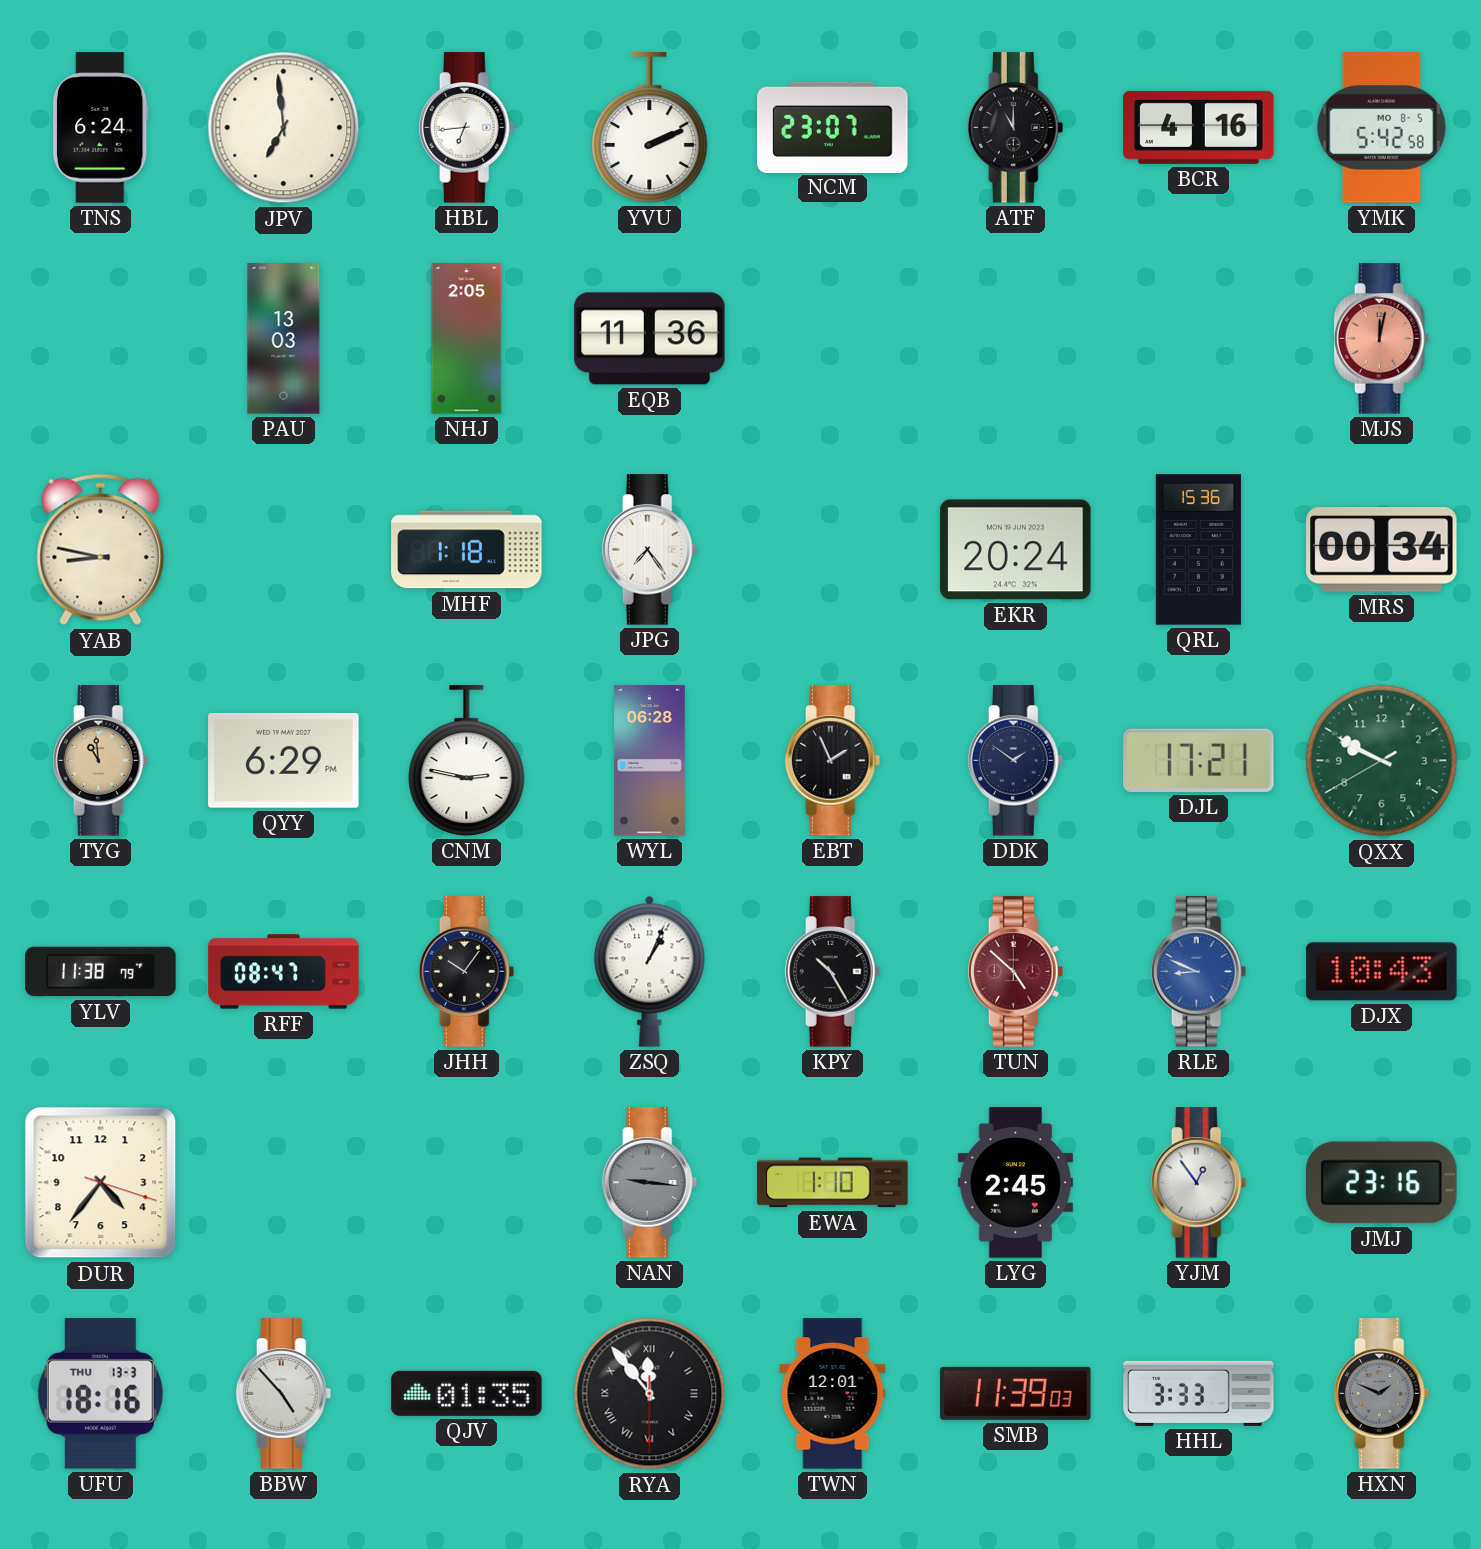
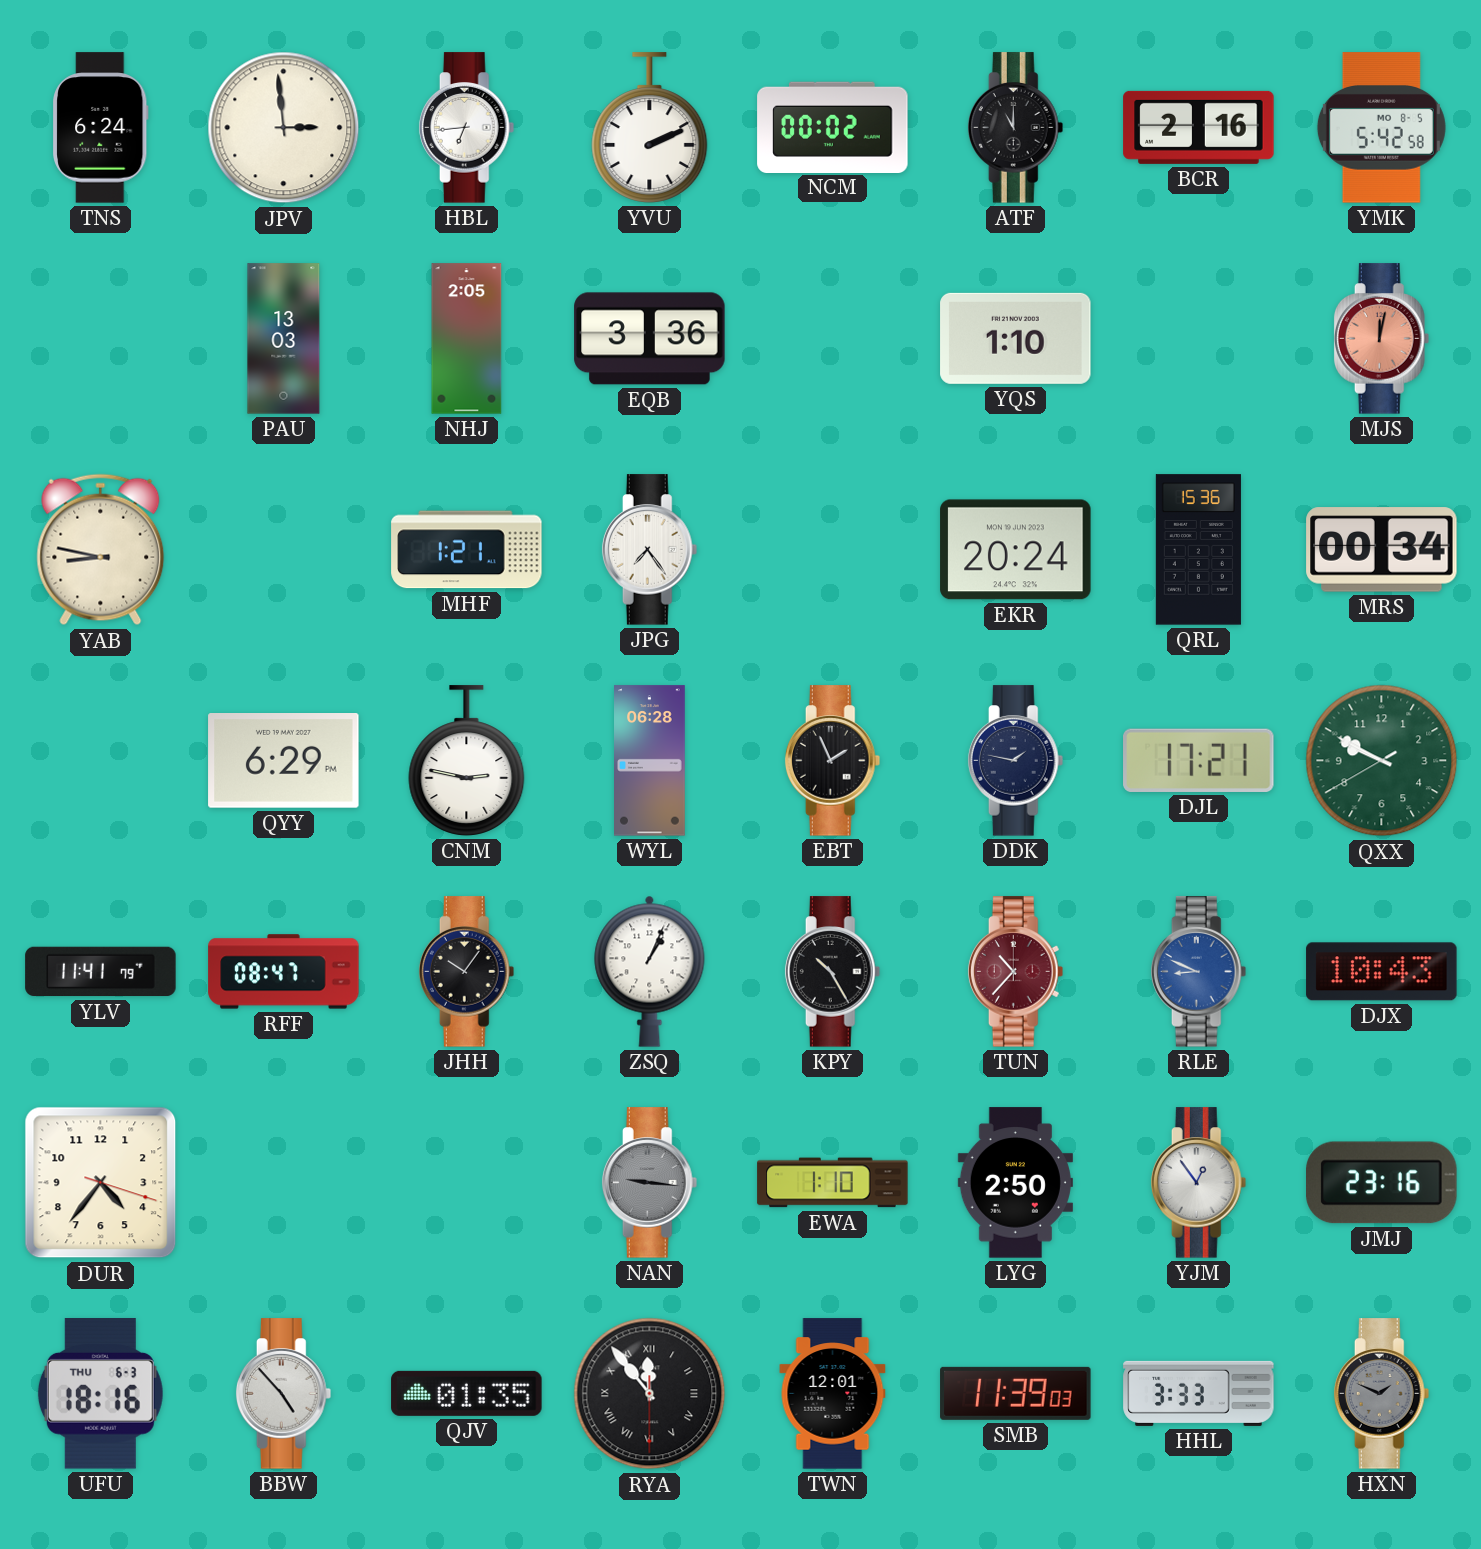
JPV: 6:59 -> 2:59 (284, 128)
NCM: 23:07 -> 00:02 (833, 127)
BCR: 4:16 -> 2:16 (1199, 127)
EQB: 11:36 -> 3:36 (650, 339)
YQS: none -> 1:10 (1016, 338)
MHF: 1:18 -> 1:21 (467, 550)
TYG: 10:59 -> none (101, 761)
DDK: 1:51 -> 1:47 (1016, 761)
YLV: 11:38 -> 11:41 (101, 972)
TUN: 4:52 -> 10:37 (1016, 972)
LYG: 2:45 -> 2:50 (1015, 1183)
UFU date: THU 13-3 -> THU 6-3 (100, 1394)
